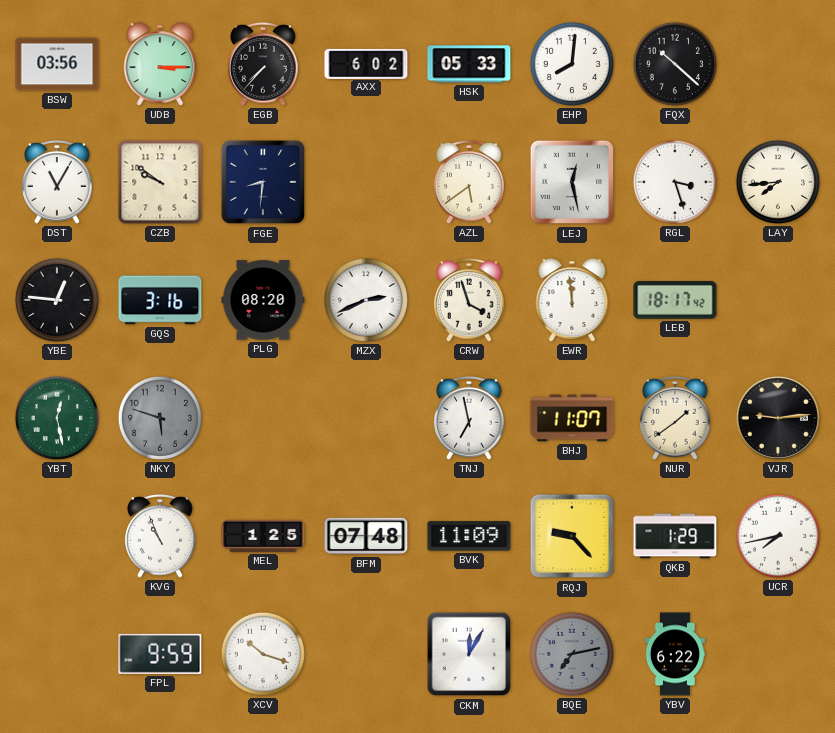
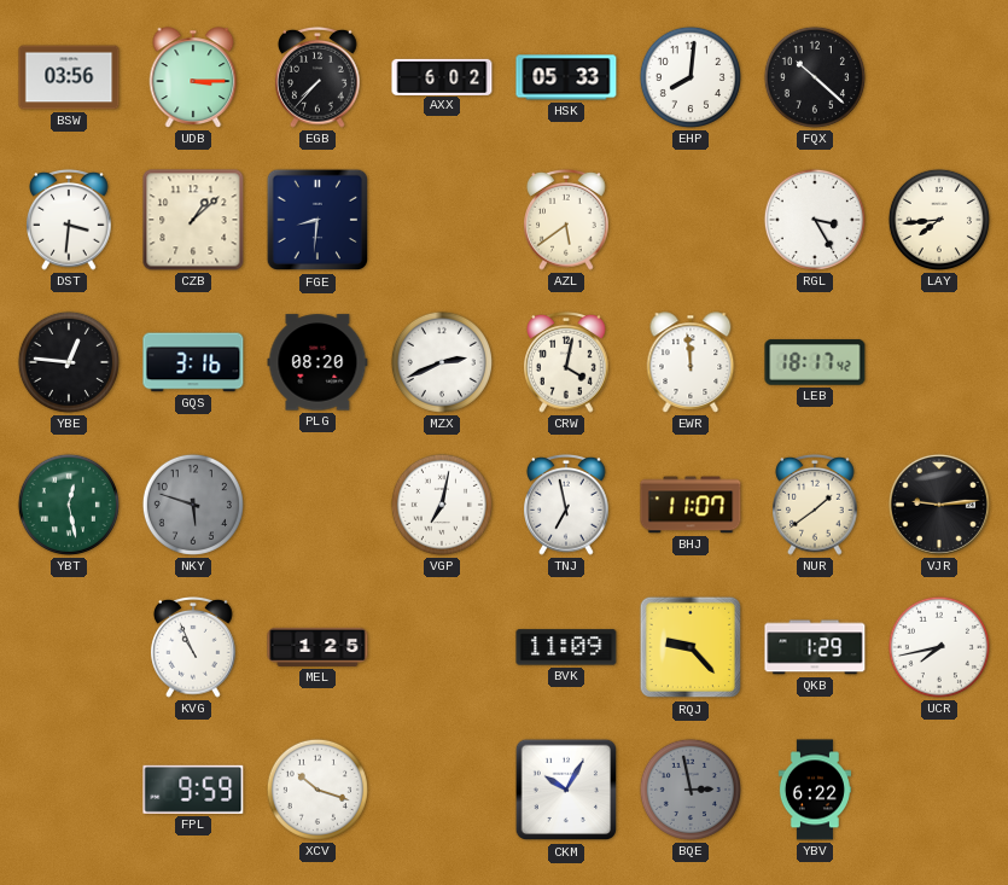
DST: 11:05 -> 3:31 (69, 220)
CZB: 9:51 -> 1:08 (193, 220)
LEJ: 12:28 -> none (572, 182)
RGL: 3:27 -> 3:25 (815, 220)
CRW: 3:57 -> 4:02 (566, 362)
VGP: none -> 7:02 (442, 505)
BFM: 07:48 -> none (366, 536)
CKM: 12:05 -> 10:05 (566, 790)
BQE: 7:13 -> 2:58 (691, 790)
